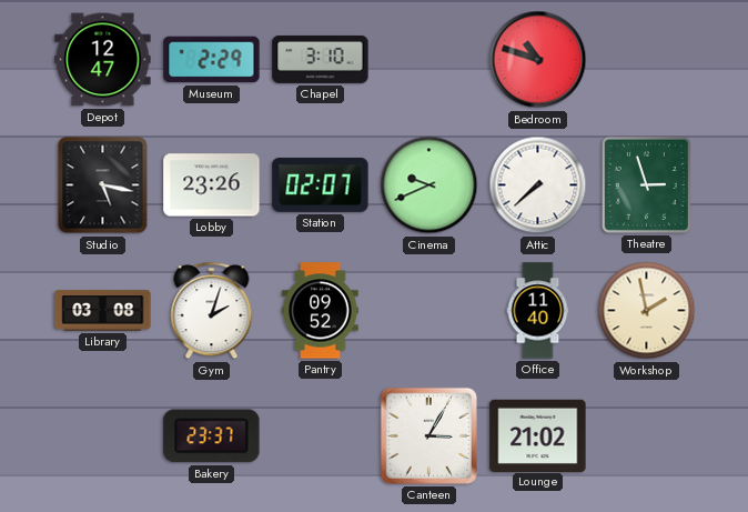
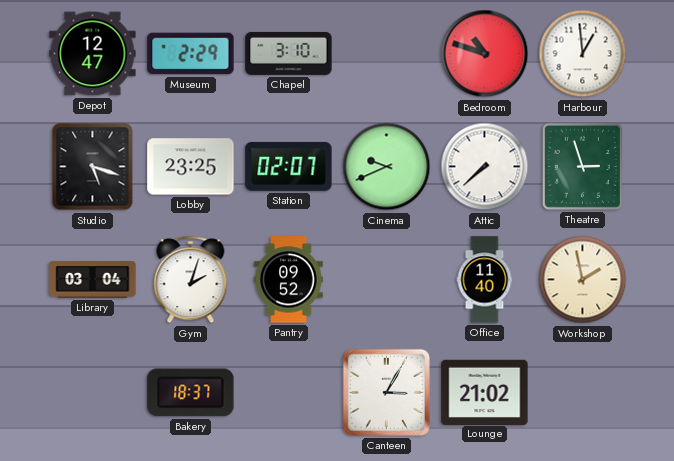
Harbour: none -> 12:59 (583, 54)
Studio: 5:17 -> 5:18 (93, 167)
Lobby: 23:26 -> 23:25 (191, 167)
Library: 03:08 -> 03:04 (93, 280)
Bakery: 23:37 -> 18:37 (191, 393)
